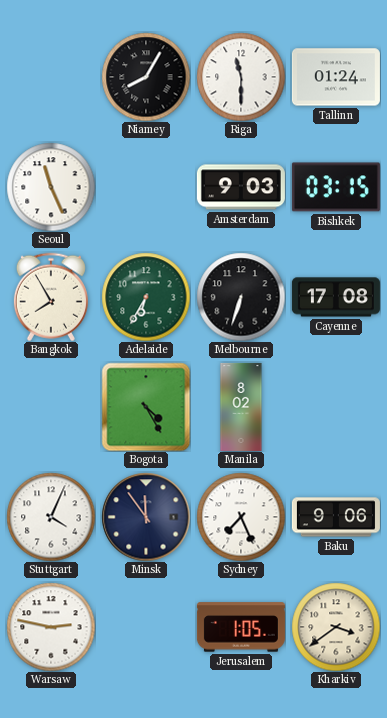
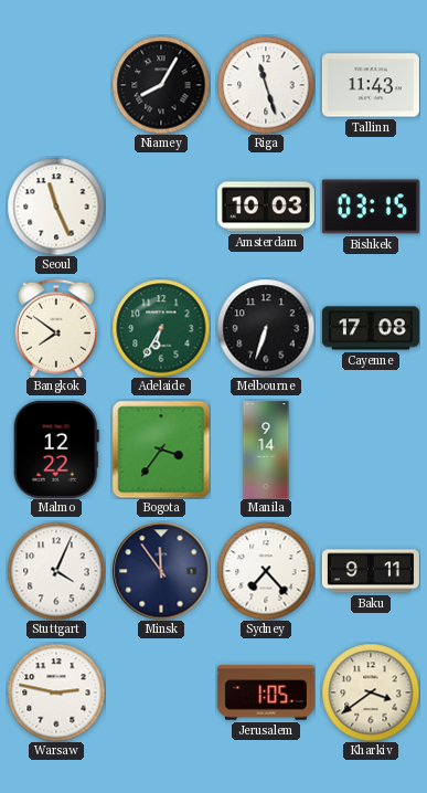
Riga: 11:30 -> 11:27 (266, 85)
Tallinn: 01:24 -> 11:43 (371, 85)
Amsterdam: 9:03 -> 10:03 (266, 207)
Bangkok: 7:55 -> 7:51 (56, 328)
Malmo: none -> 12:22 (56, 450)
Bogota: 4:25 -> 3:36 (161, 450)
Manila: 8:02 -> 9:14 (266, 450)
Sydney: 7:26 -> 7:23 (266, 571)
Baku: 9:06 -> 9:11 (371, 571)
